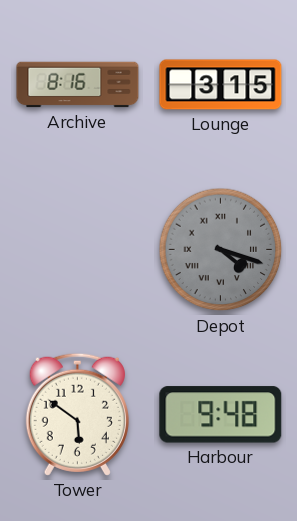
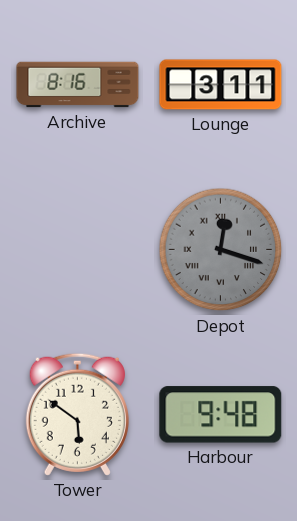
Lounge: 3:15 -> 3:11 (221, 85)
Depot: 4:18 -> 12:18 (221, 250)
